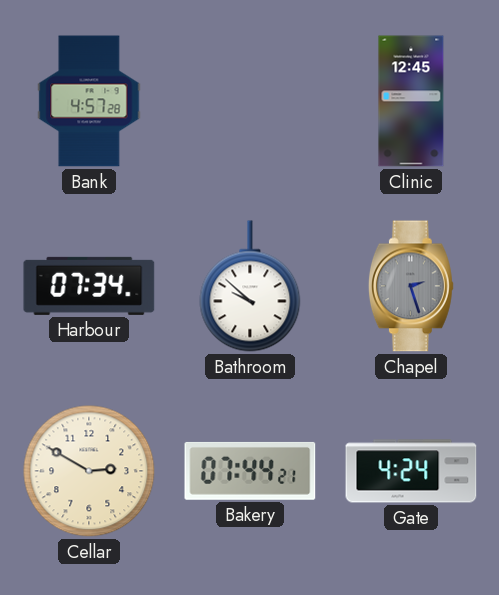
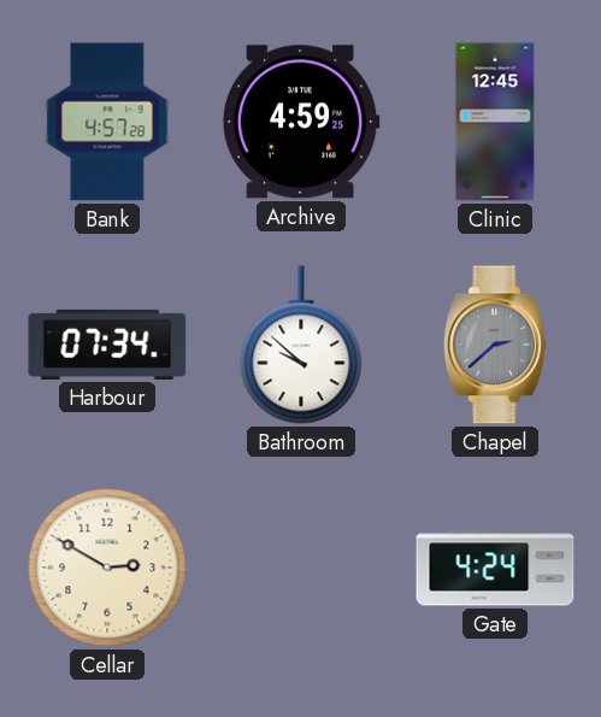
Archive: none -> 4:59 (301, 122)
Chapel: 2:27 -> 2:38 (495, 345)
Bakery: 07:44 -> none (250, 471)
